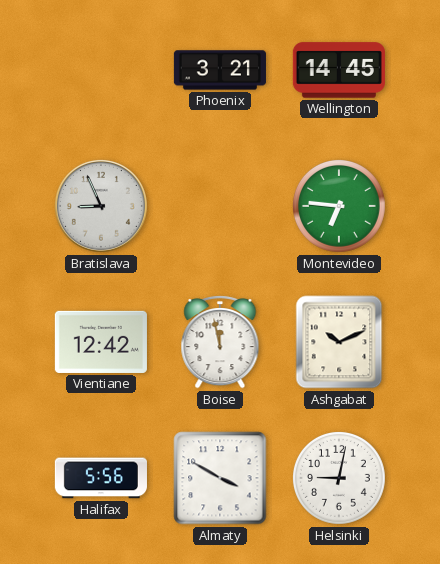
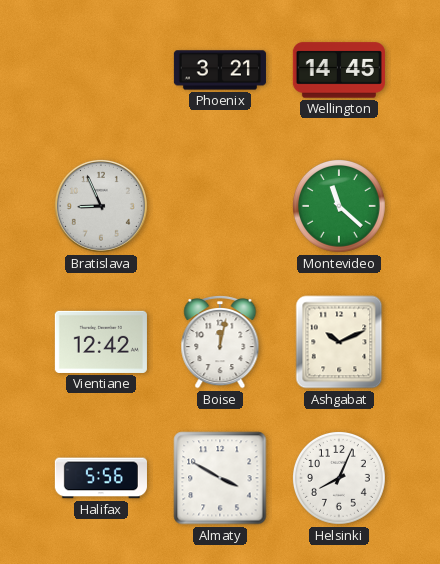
Montevideo: 6:46 -> 11:22 (339, 206)
Boise: 11:58 -> 12:02 (220, 342)
Helsinki: 9:02 -> 8:04 (339, 478)
